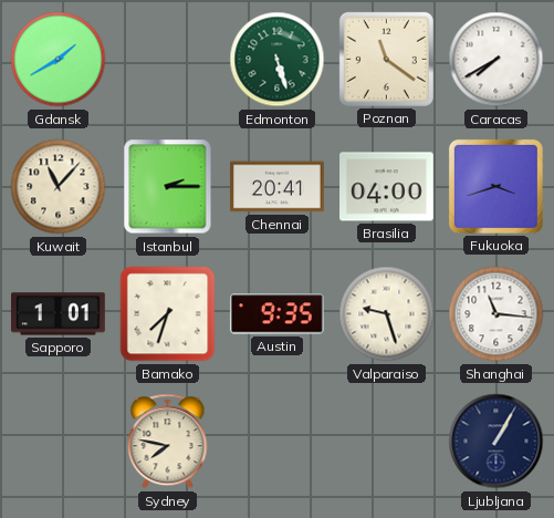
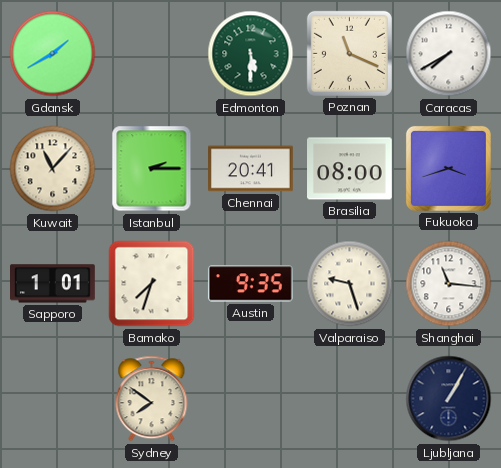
Edmonton: 5:27 -> 5:30 (251, 54)
Poznan: 11:21 -> 11:19 (349, 53)
Brasilia: 04:00 -> 08:00 (350, 169)
Sydney: 7:47 -> 7:51 (152, 399)
